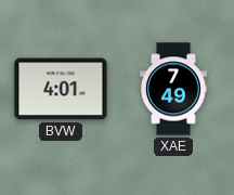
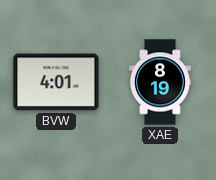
XAE: 7:49 -> 8:19 (161, 82)
